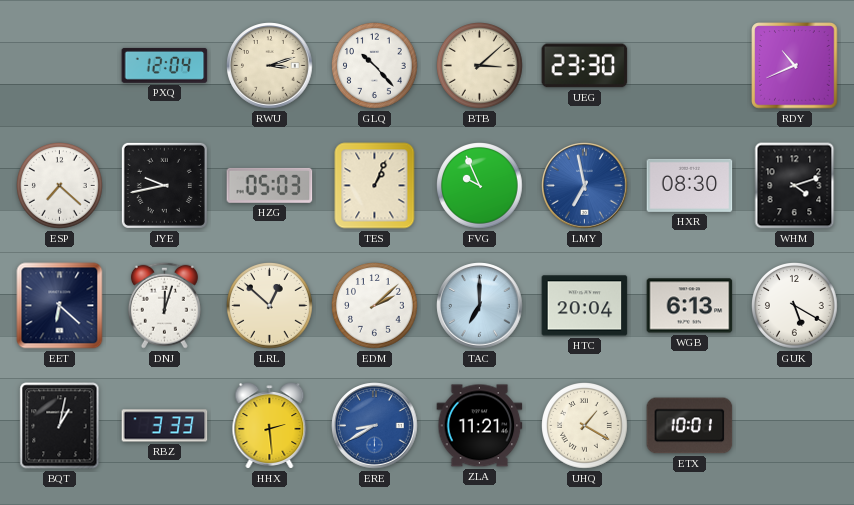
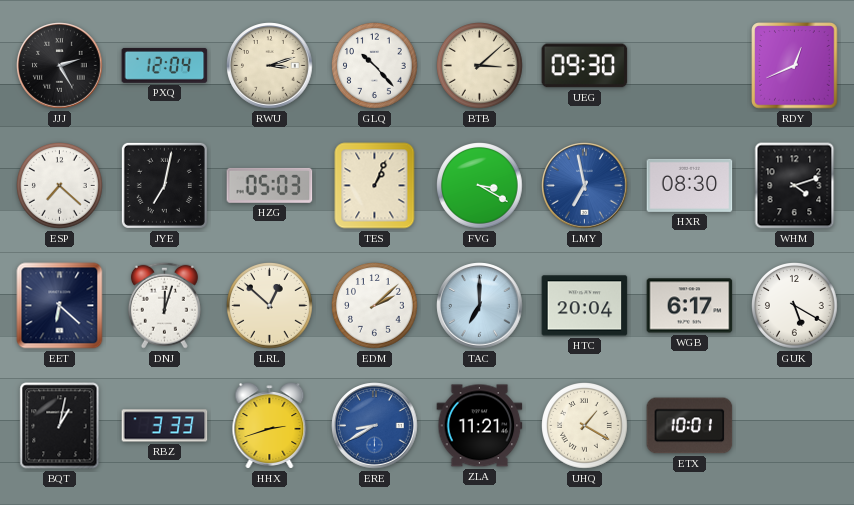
JJJ: none -> 2:25 (60, 66)
UEG: 23:30 -> 09:30 (585, 66)
RDY: 10:41 -> 12:41 (795, 66)
JYE: 9:43 -> 7:02 (164, 185)
FVG: 9:56 -> 3:20 (480, 186)
WGB: 6:13 -> 6:17 (690, 306)
HHX: 2:29 -> 2:42 (270, 426)
